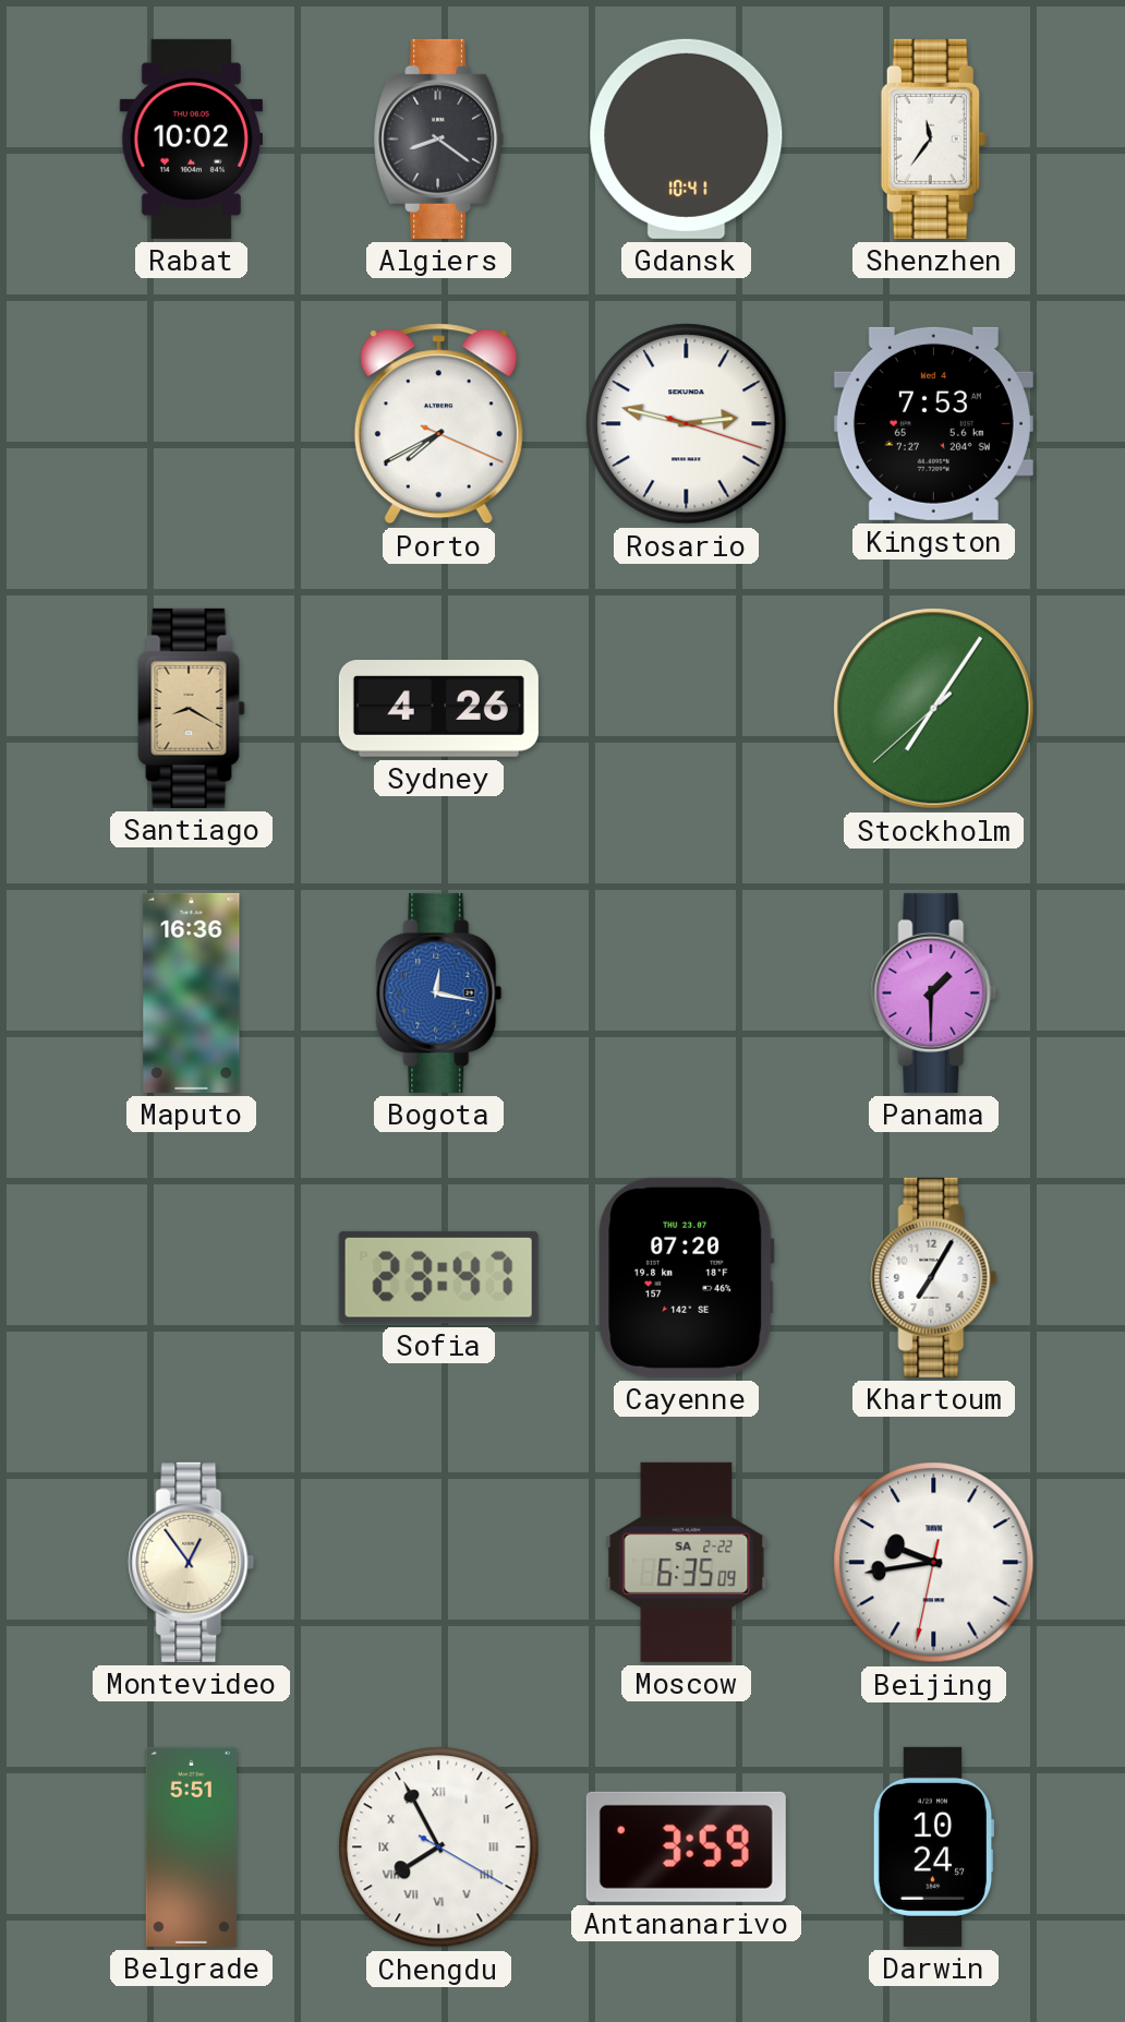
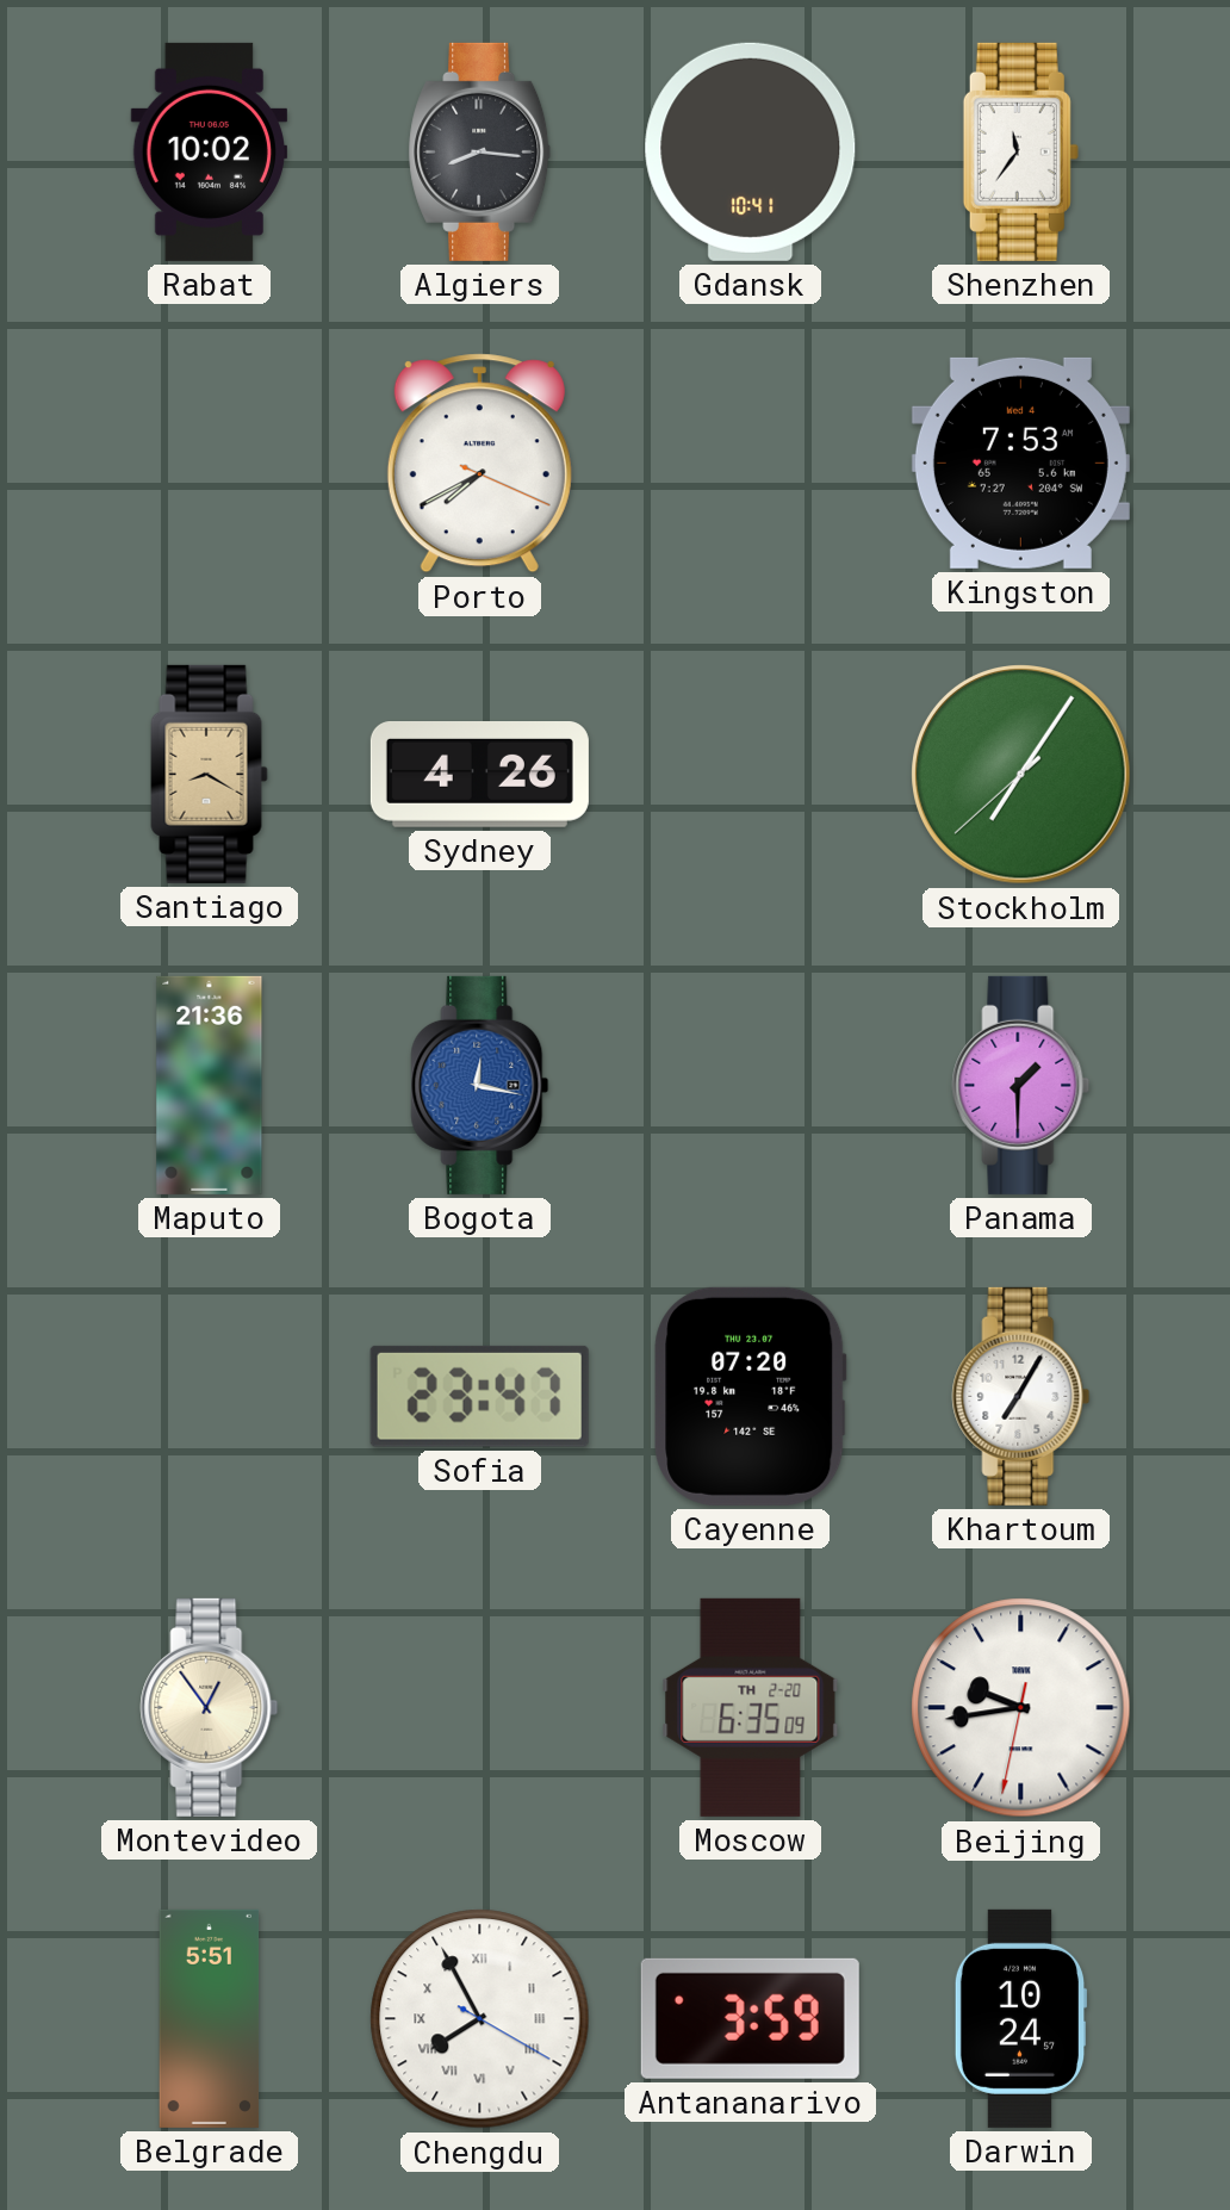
Algiers: 8:21 -> 8:16 (480, 151)
Rosario: 2:47 -> none (687, 424)
Maputo: 16:36 -> 21:36 (210, 1085)
Moscow date: SA 2-22 -> TH 2-20 (751, 1707)
